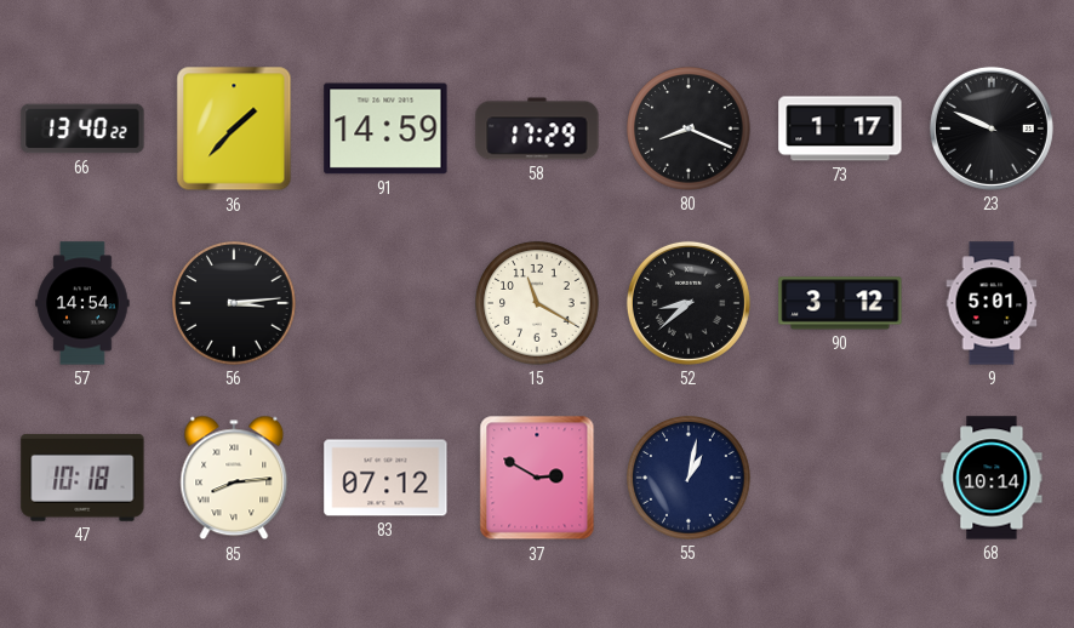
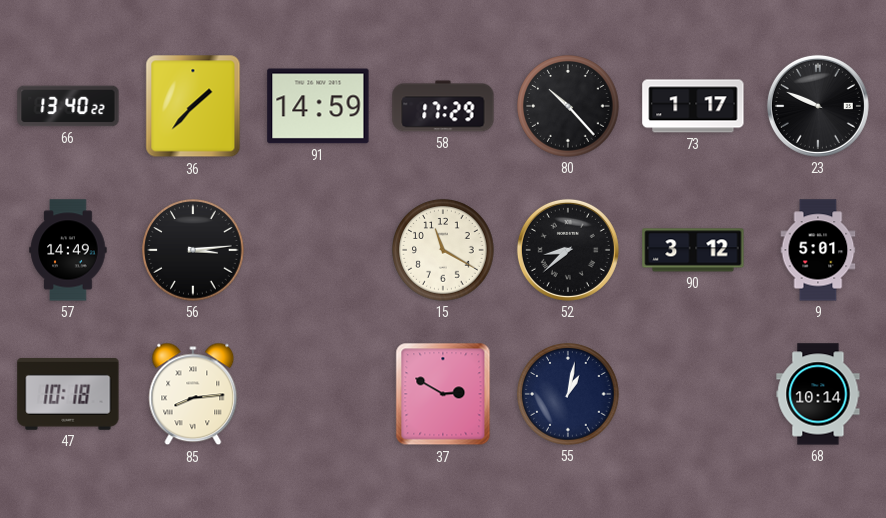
80: 8:19 -> 10:23 (568, 106)
57: 14:54 -> 14:49 (68, 250)
83: 07:12 -> none (385, 478)
